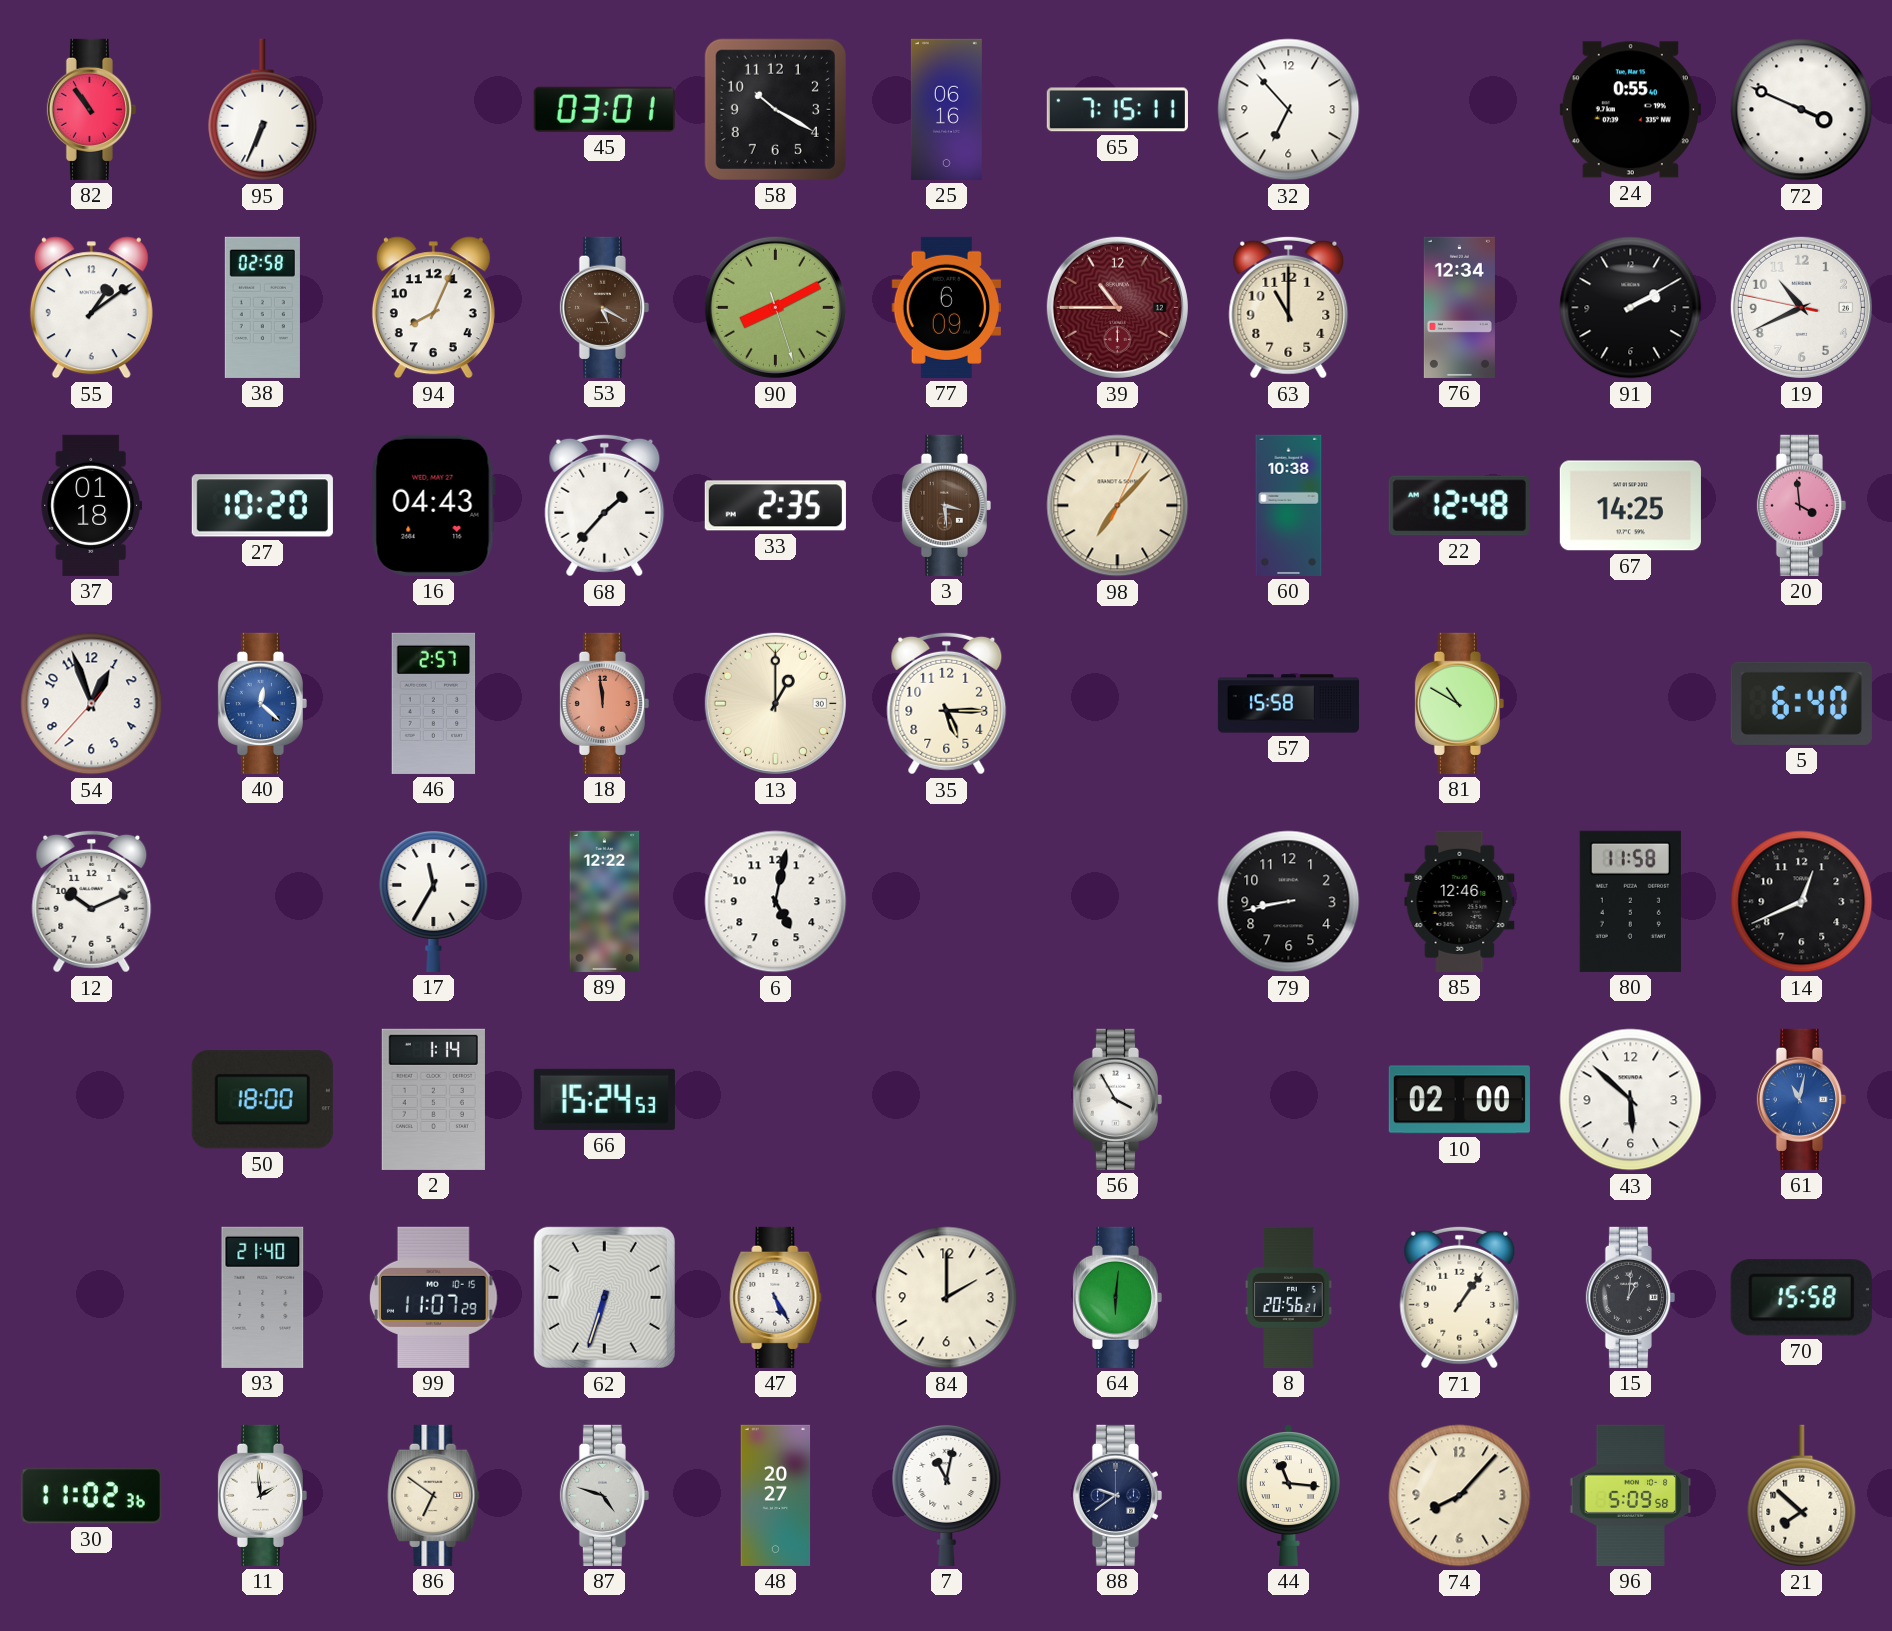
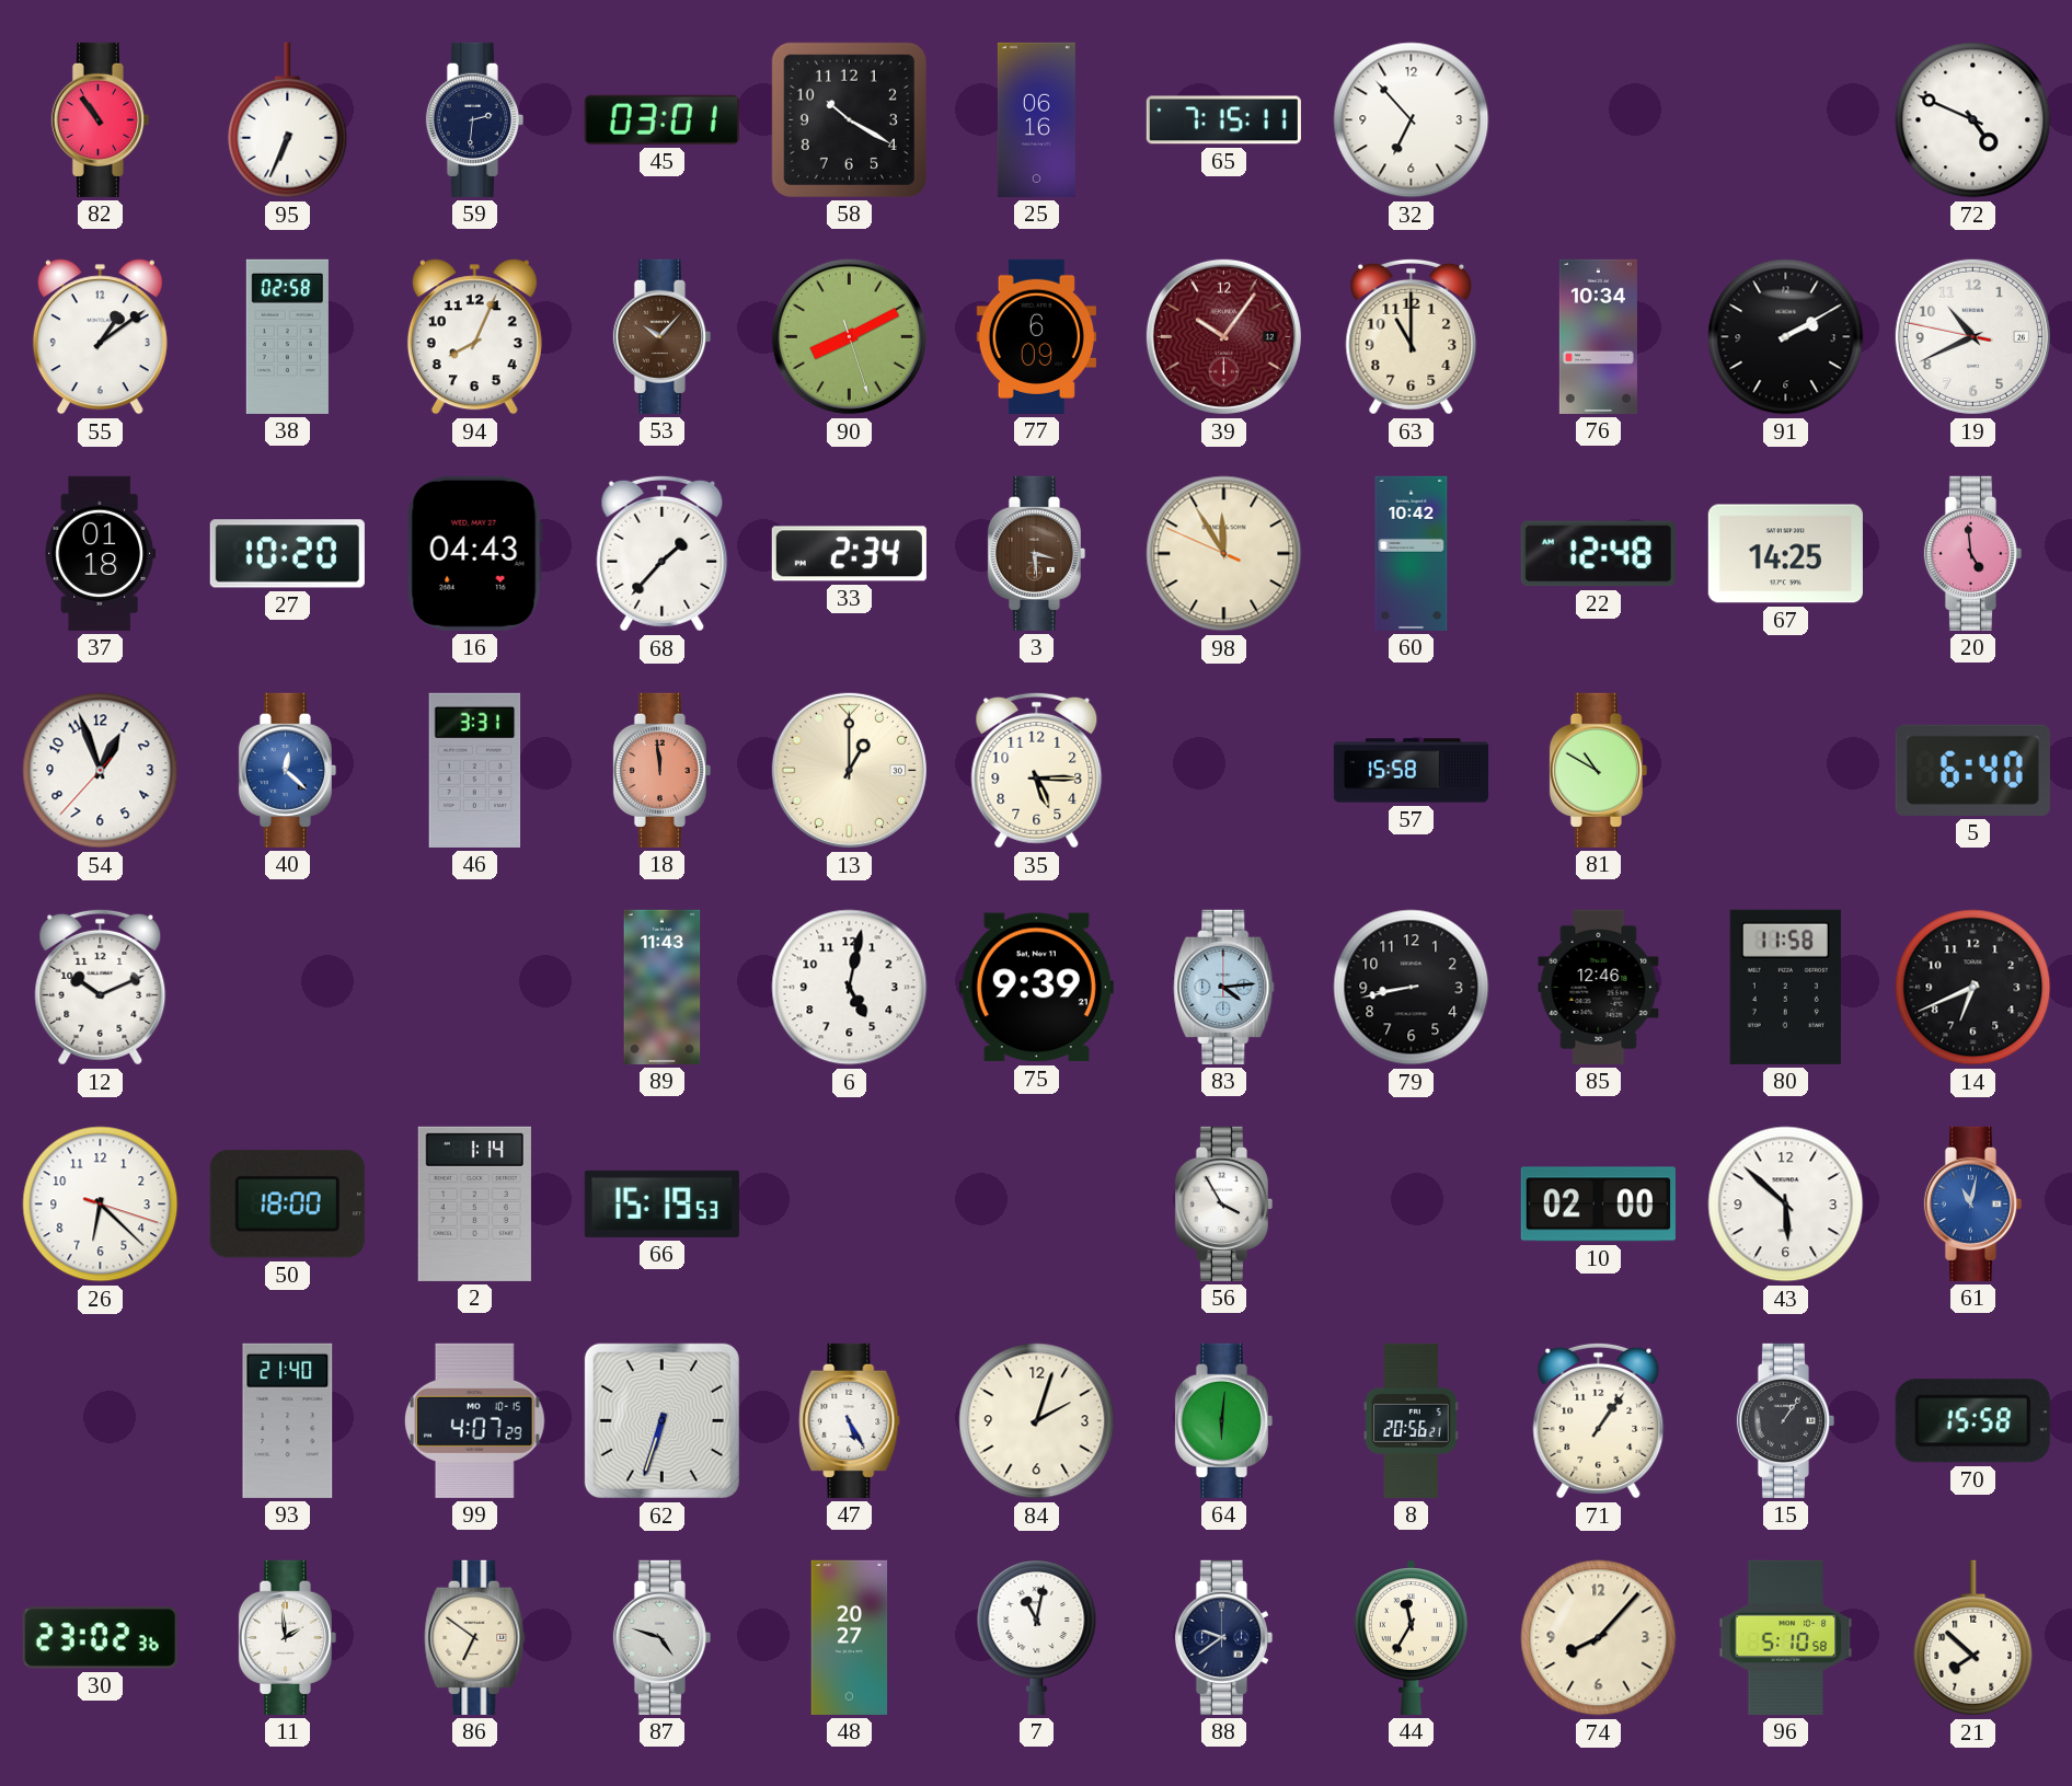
59: none -> 2:31 (474, 119)
24: 0:55 -> none (1630, 110)
72: 3:49 -> 4:49 (1973, 120)
53: 5:20 -> 10:07 (661, 336)
39: 10:45 -> 10:06 (1223, 336)
76: 12:34 -> 10:34 (1598, 336)
33: 2:35 -> 2:34 (849, 554)
98: 7:07 -> 11:54 (1224, 554)
60: 10:38 -> 10:42 (1412, 553)
20: 3:59 -> 4:59 (1972, 553)
46: 2:57 -> 3:31 (475, 770)
17: 11:35 -> none (434, 902)
89: 12:22 -> 11:43 (663, 987)
75: none -> 9:39 (1036, 988)
83: none -> 4:14 (1224, 987)
14: 12:41 -> 6:41 (1973, 988)
26: none -> 6:22 (101, 1205)
66: 15:24 -> 15:19 (661, 1203)
99: 11:07 -> 4:07 (475, 1420)
84: 2:00 -> 2:03 (1037, 1421)
15: 1:01 -> 1:06 (1785, 1420)
30: 11:02 -> 23:02 (100, 1638)
44: 11:16 -> 11:35 (1411, 1637)
96: 5:09 -> 5:10 (1786, 1637)
